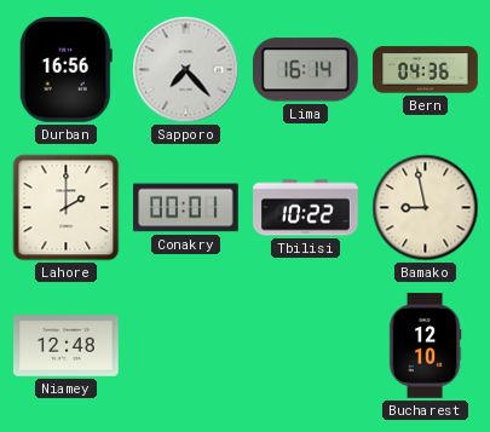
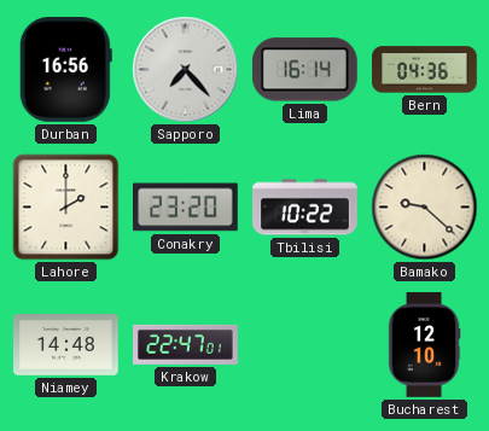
Conakry: 00:01 -> 23:20 (186, 208)
Bamako: 8:58 -> 9:22 (425, 208)
Niamey: 12:48 -> 14:48 (66, 345)
Krakow: none -> 22:47 (186, 344)
